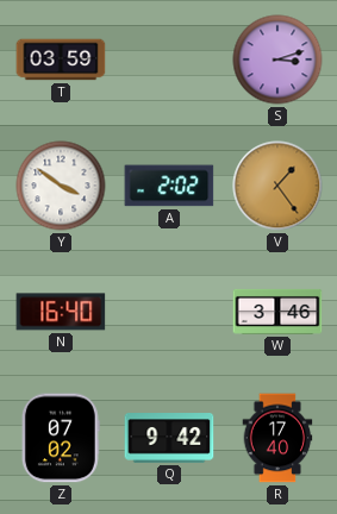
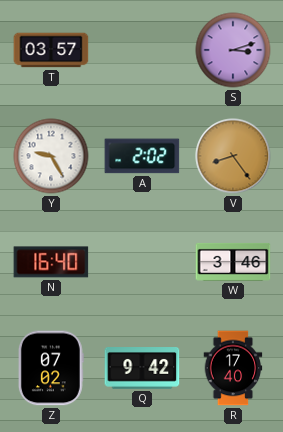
T: 03:59 -> 03:57 (51, 50)
Y: 3:51 -> 9:25 (51, 156)
V: 1:24 -> 8:24 (233, 156)
